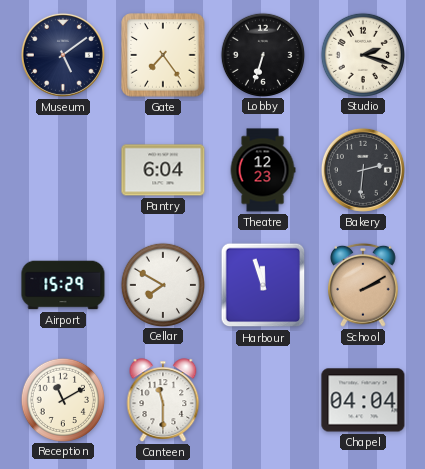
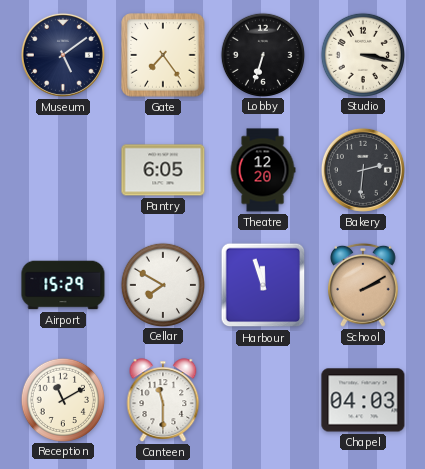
Studio: 2:18 -> 3:17 (362, 54)
Pantry: 6:04 -> 6:05 (163, 170)
Theatre: 12:23 -> 12:20 (263, 170)
Chapel: 04:04 -> 04:03 (363, 400)
